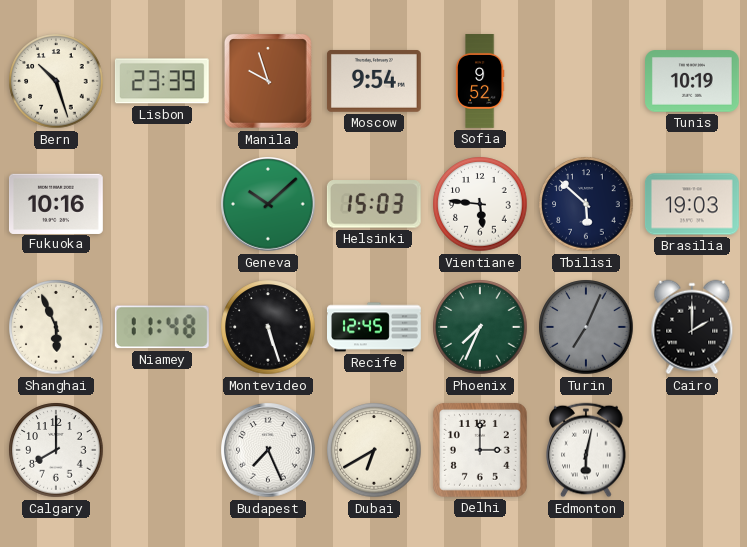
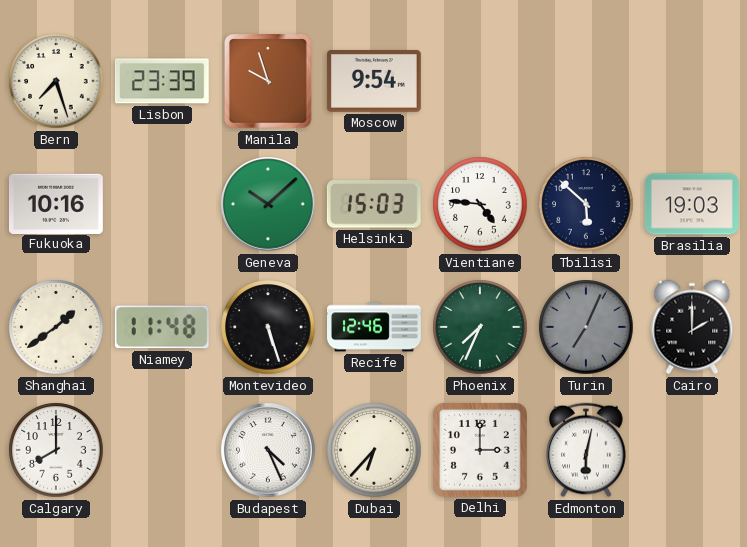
Bern: 10:27 -> 7:27 (56, 81)
Sofia: 9:52 -> none (480, 81)
Tunis: 10:19 -> none (693, 81)
Vientiane: 5:46 -> 4:46 (480, 204)
Shanghai: 5:56 -> 1:39 (56, 327)
Recife: 12:45 -> 12:46 (375, 327)
Budapest: 7:26 -> 4:26 (269, 451)
Dubai: 6:40 -> 6:37 (374, 450)
